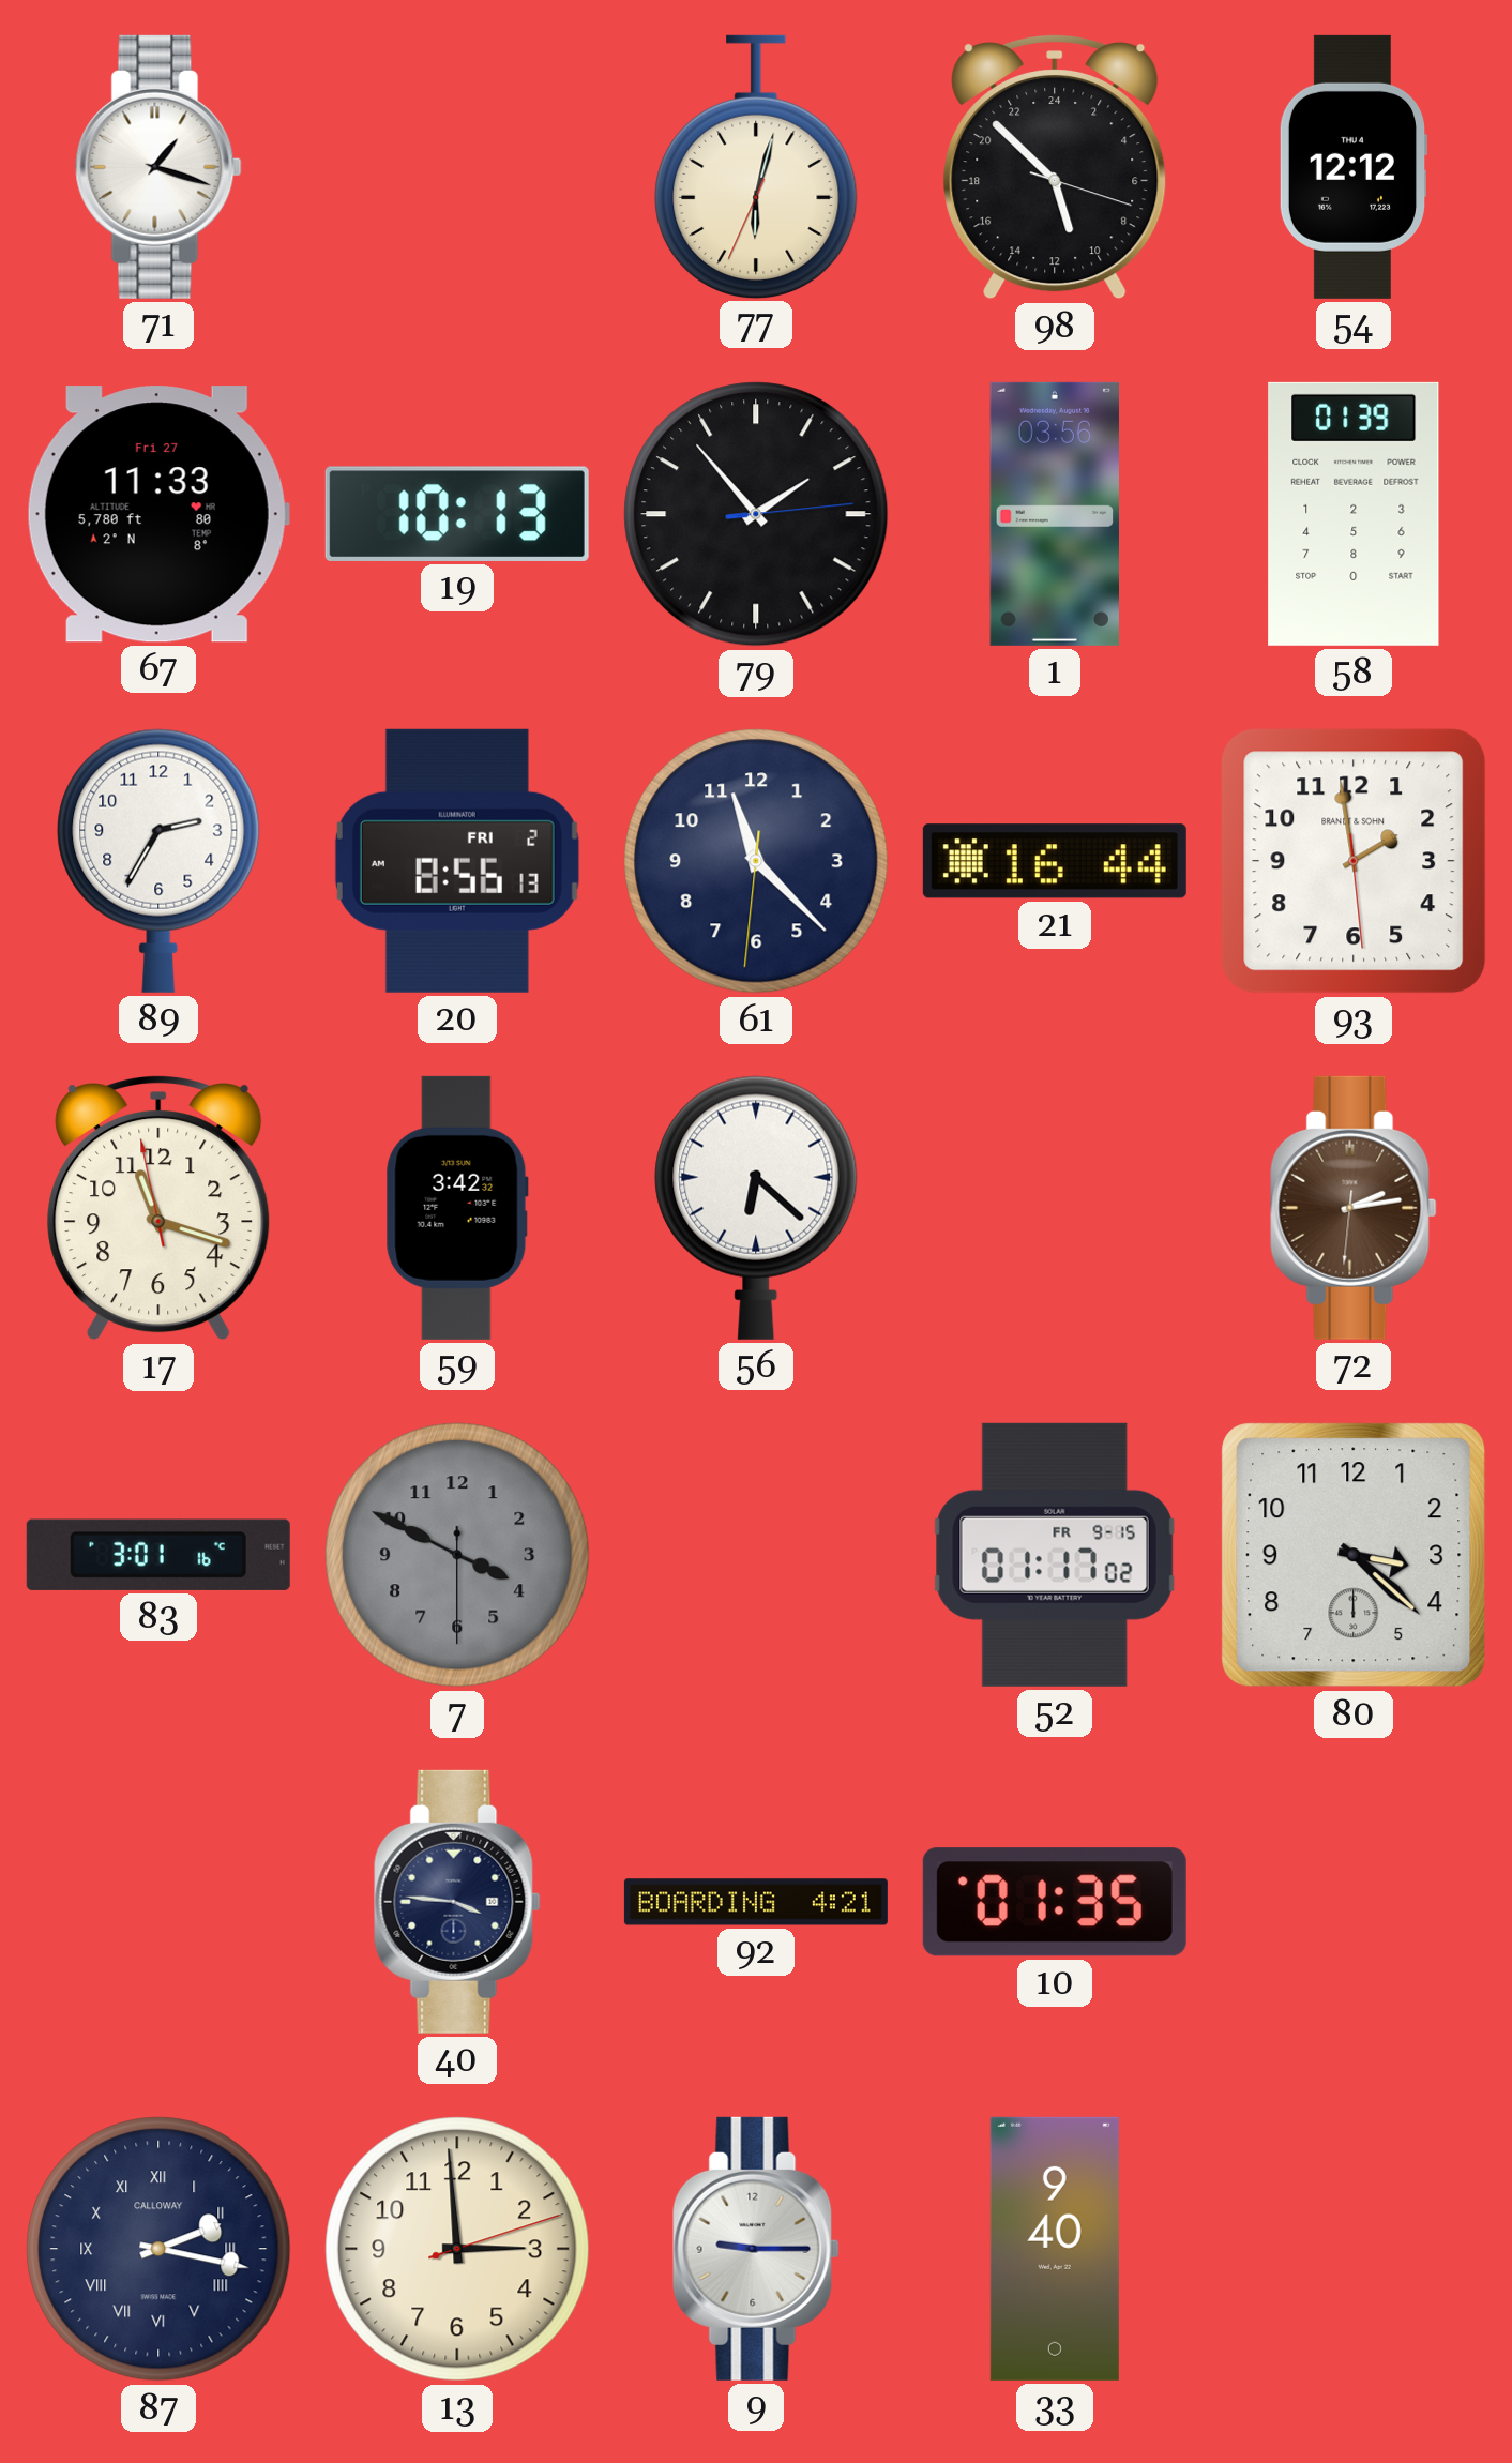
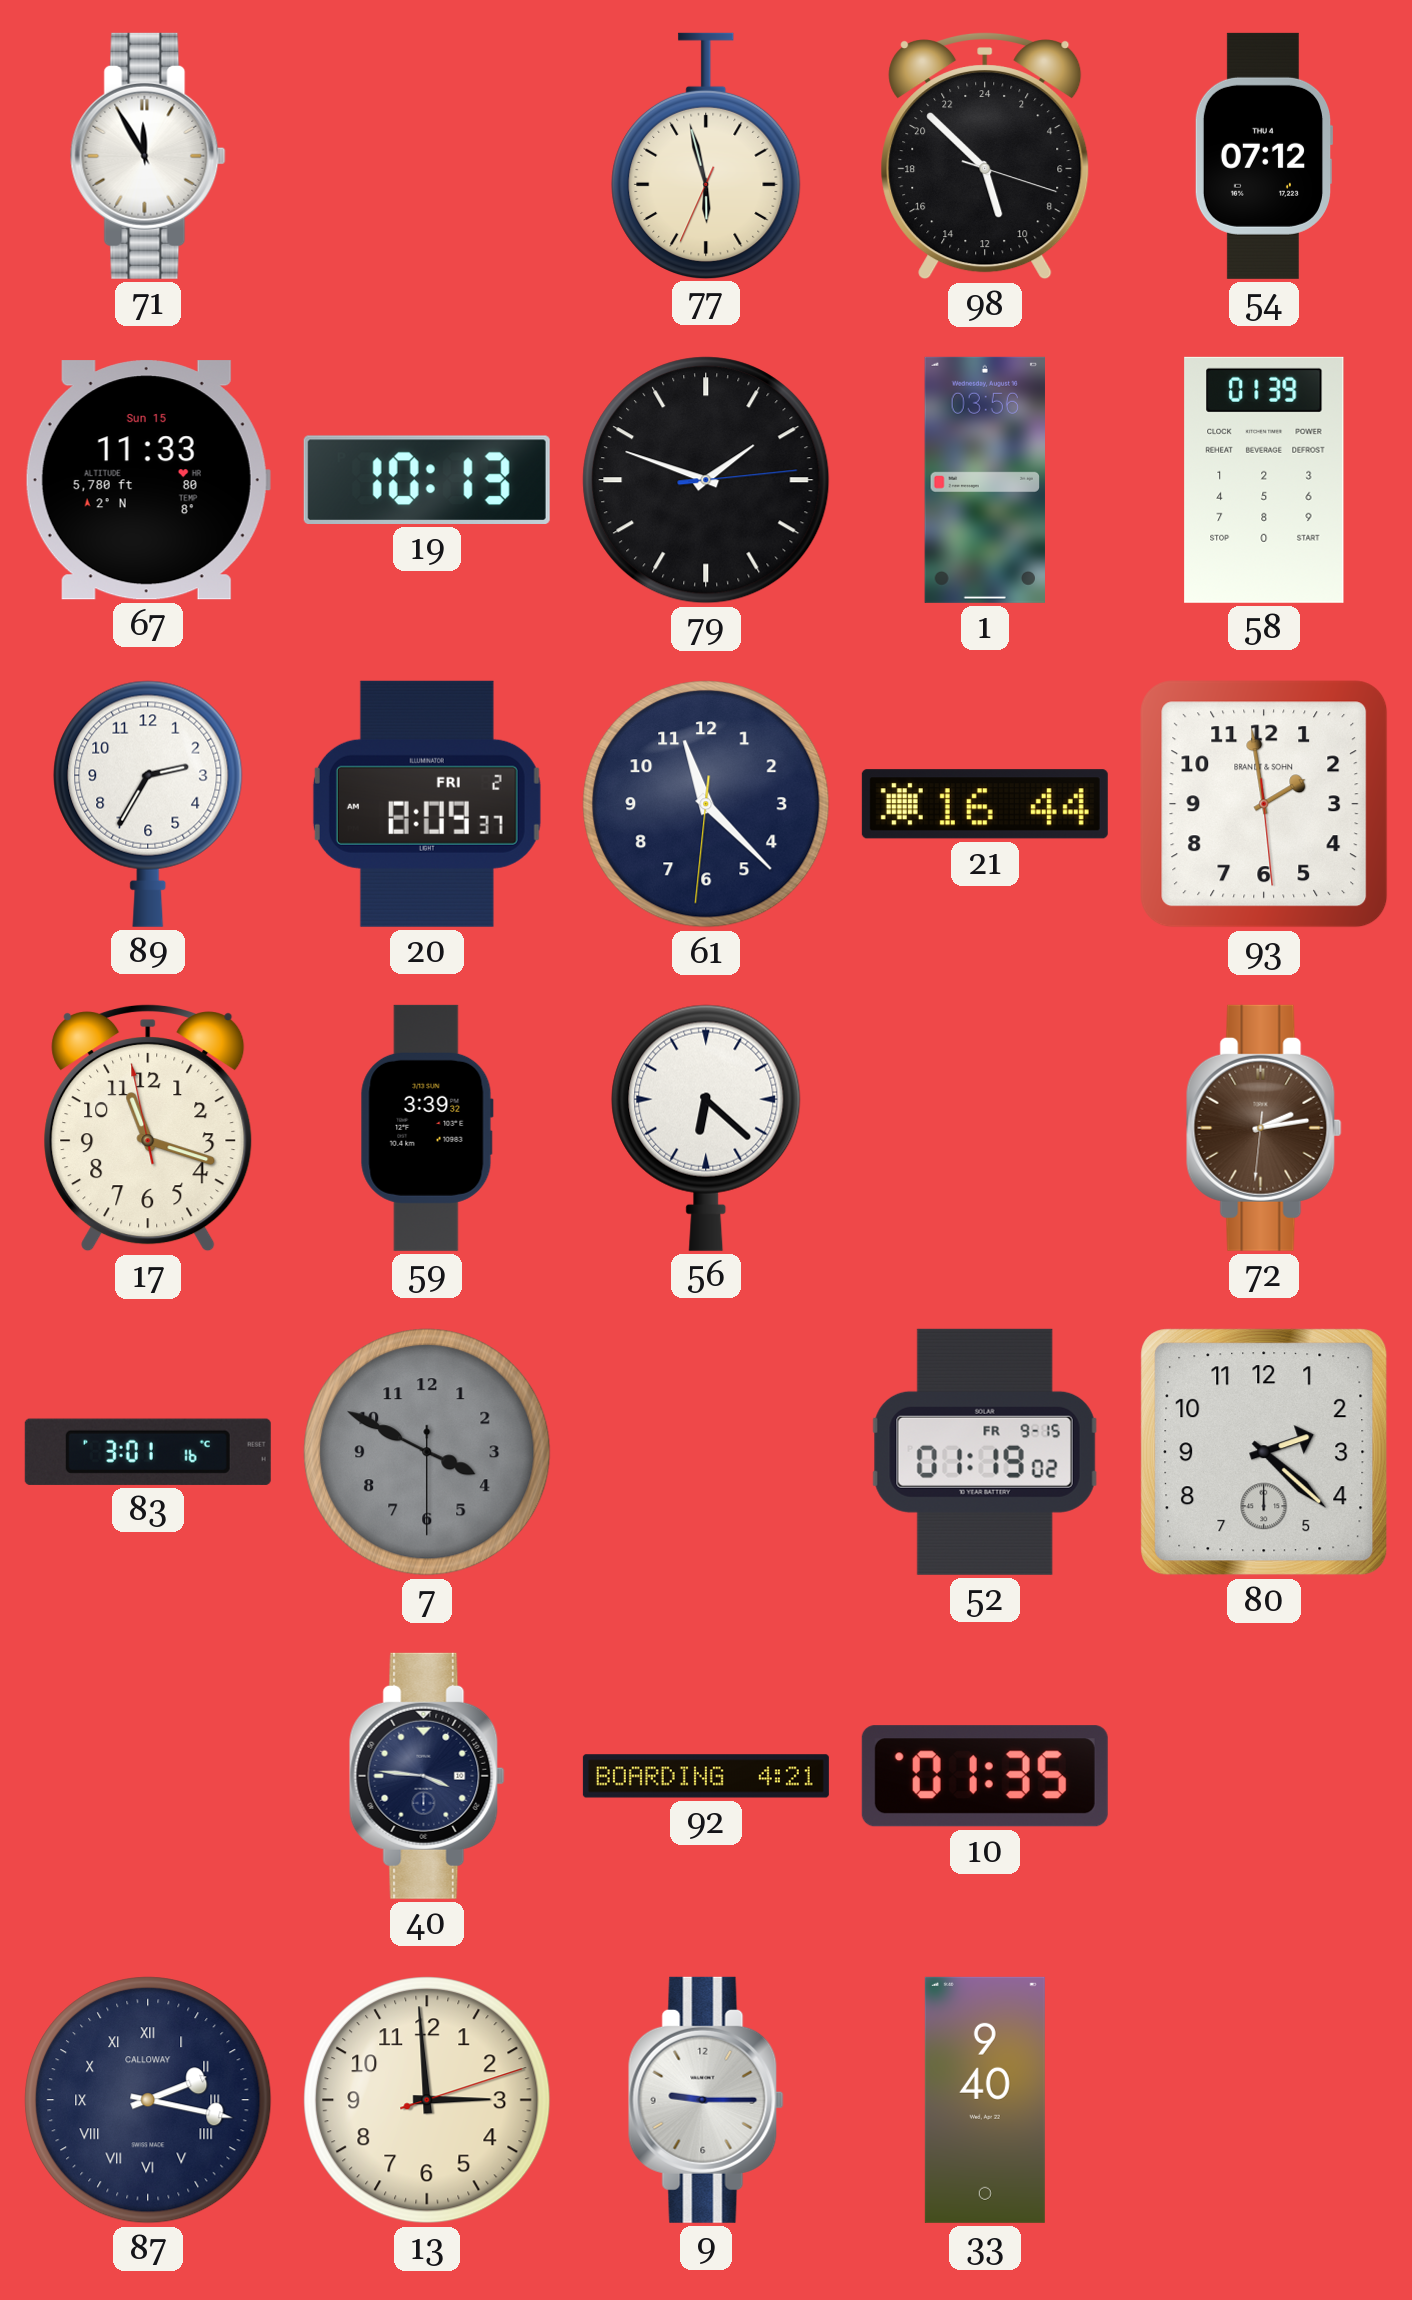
71: 1:18 -> 11:55 (148, 156)
77: 6:02 -> 5:57 (706, 155)
54: 12:12 -> 07:12 (1263, 156)
67 date: Fri 27 -> Sun 15 (148, 480)
79: 1:53 -> 1:48 (706, 480)
20: 8:56 -> 8:09 (427, 804)
59: 3:42 -> 3:39 (427, 1128)
52: 01:17 -> 01:19 (985, 1452)
80: 3:22 -> 2:22 (1264, 1452)
